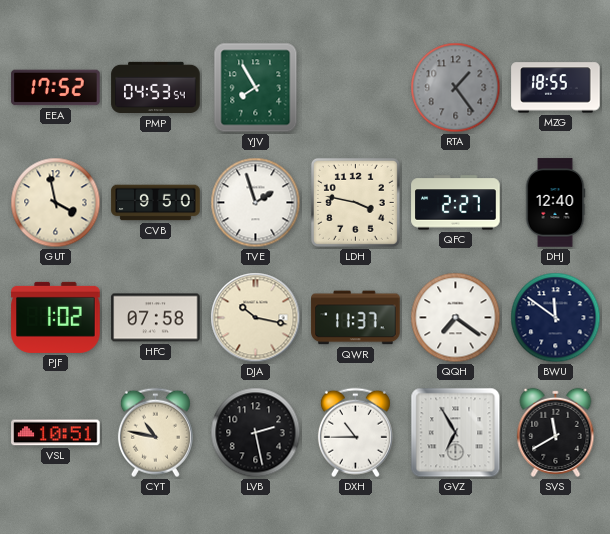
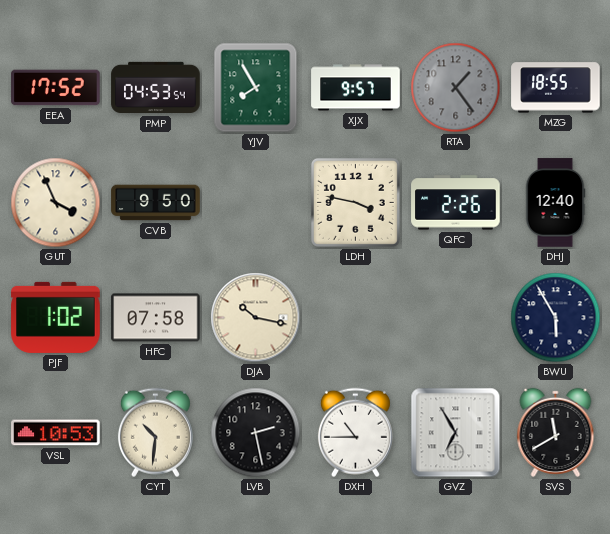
XJX: none -> 9:57 (356, 88)
GUT: 3:58 -> 3:56 (56, 203)
TVE: 1:57 -> none (256, 203)
QFC: 2:27 -> 2:26 (456, 203)
QWR: 11:37 -> none (356, 318)
QQH: 7:21 -> none (456, 318)
BWU: 11:51 -> 5:55 (556, 318)
VSL: 10:51 -> 10:53 (56, 433)
CYT: 10:47 -> 10:31 (155, 433)
